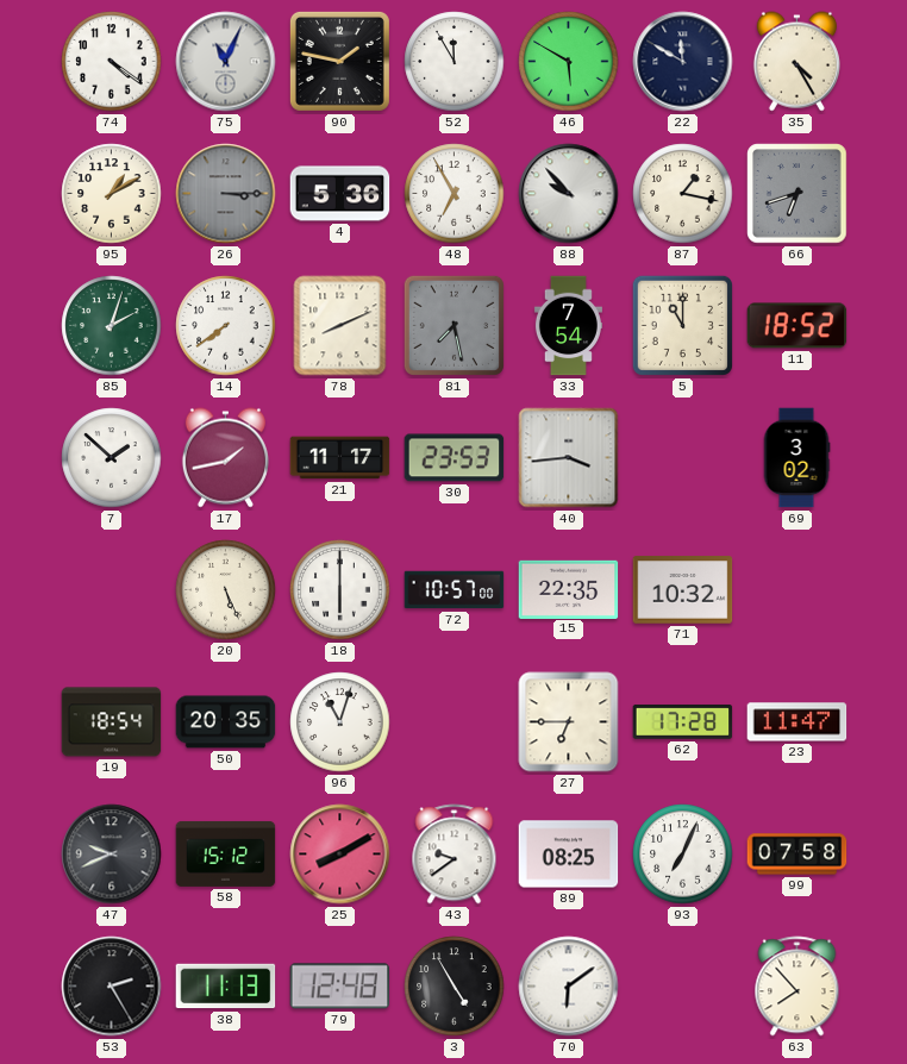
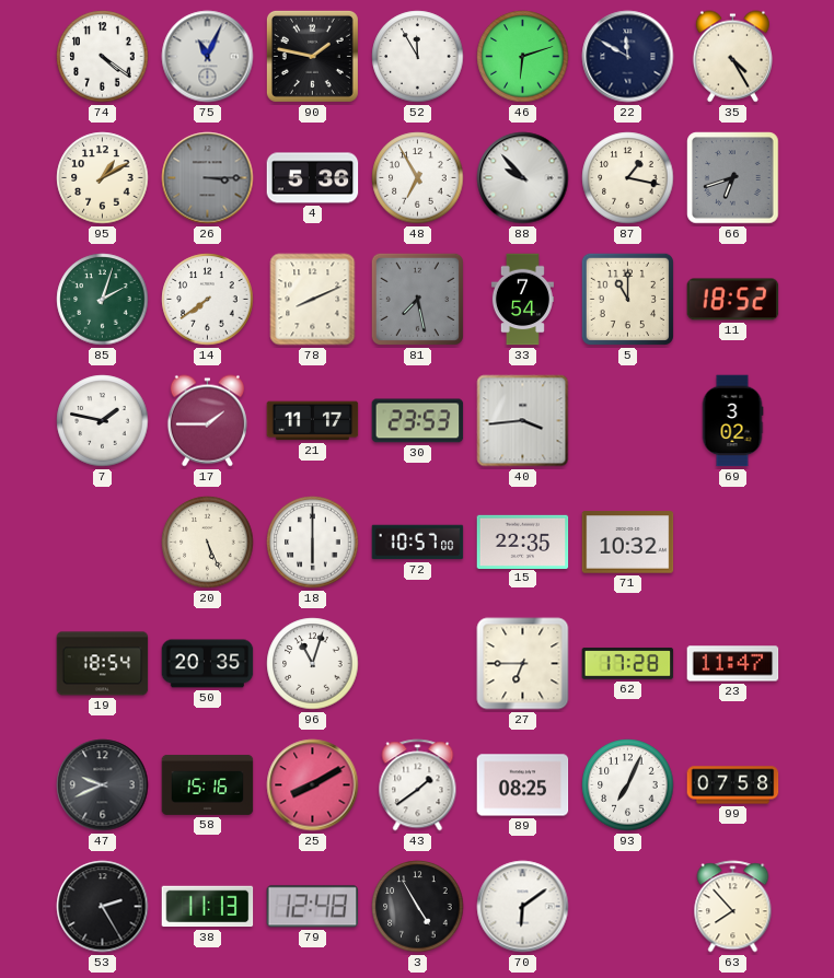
46: 5:50 -> 6:12 (523, 57)
7: 1:52 -> 1:47 (103, 421)
17: 1:43 -> 1:45 (207, 421)
58: 15:12 -> 15:16 (208, 784)
43: 9:39 -> 1:39 (418, 785)
